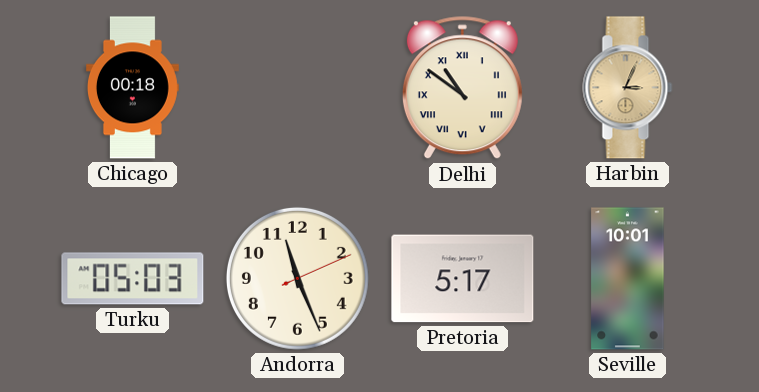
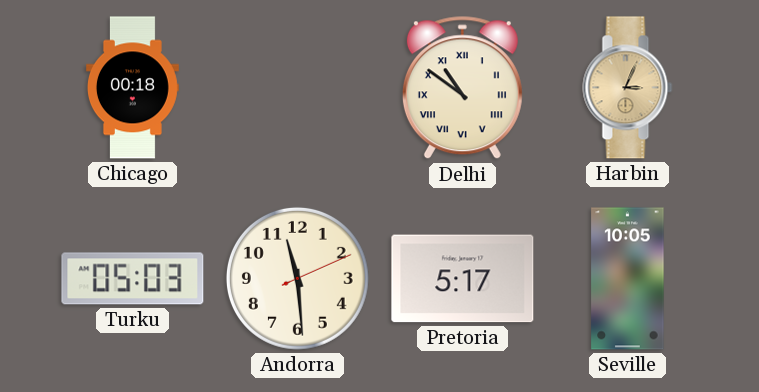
Andorra: 11:26 -> 11:29 (297, 278)
Seville: 10:01 -> 10:05 (628, 279)
